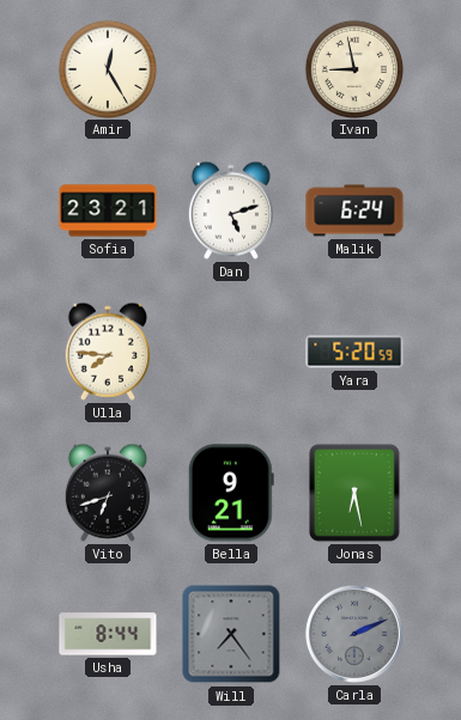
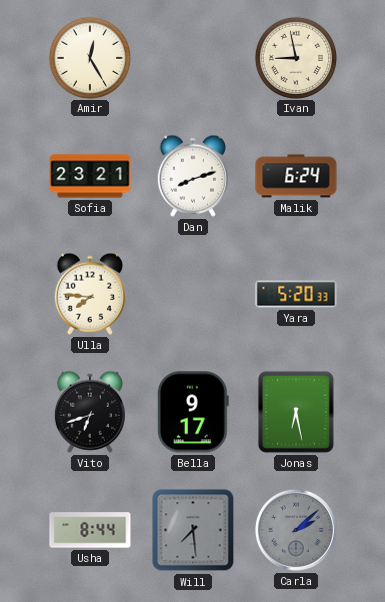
Dan: 5:12 -> 8:12 (193, 176)
Yara: 5:20:59 -> 5:20:33 (296, 294)
Bella: 9:21 -> 9:17 (193, 412)
Will: 7:24 -> 7:29 (193, 530)
Carla: 2:11 -> 2:08 (296, 530)
